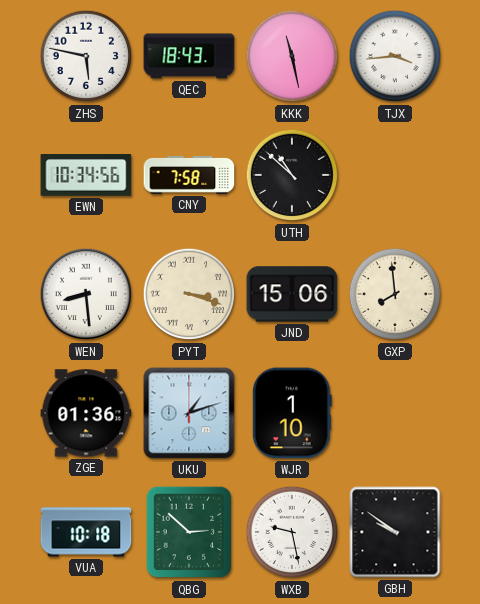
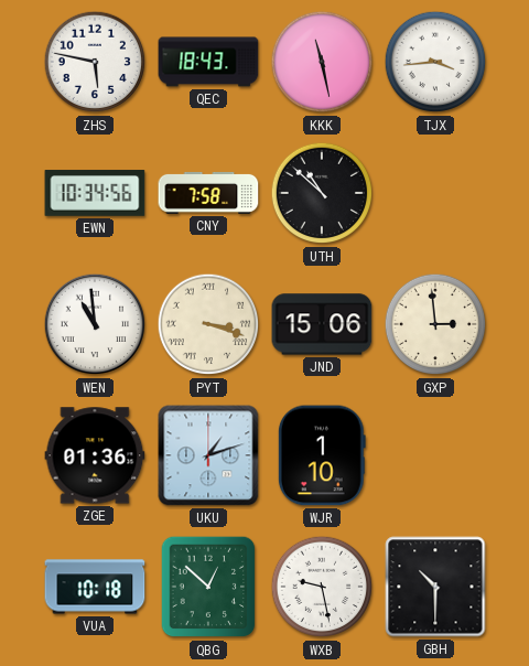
WEN: 8:29 -> 10:59 (95, 324)
GXP: 7:59 -> 2:59 (435, 324)
QBG: 2:52 -> 12:52 (208, 587)
GBH: 9:51 -> 10:30 (435, 587)
